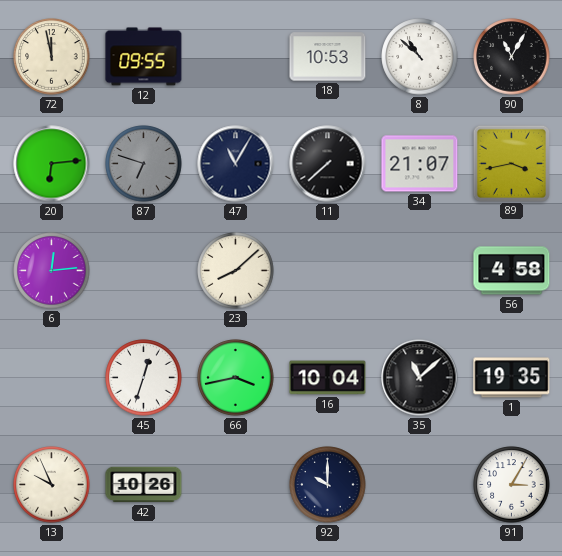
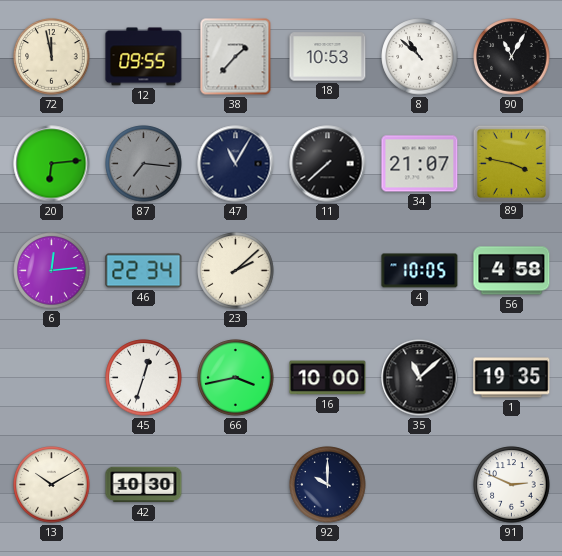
38: none -> 1:37 (236, 57)
87: 6:48 -> 7:16 (144, 164)
89: 3:43 -> 3:47 (511, 163)
46: none -> 22:34 (144, 271)
23: 8:08 -> 2:08 (236, 271)
4: none -> 10:05 (420, 271)
16: 10:04 -> 10:00 (328, 378)
13: 9:56 -> 10:10 (52, 485)
42: 10:26 -> 10:30 (144, 485)
91: 3:05 -> 2:49 (512, 485)
